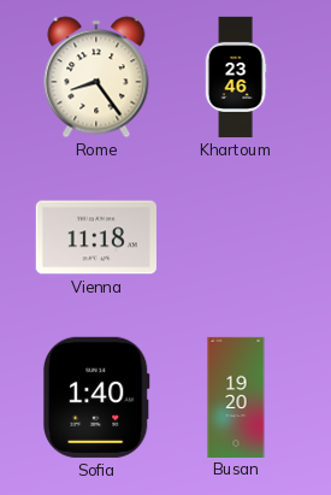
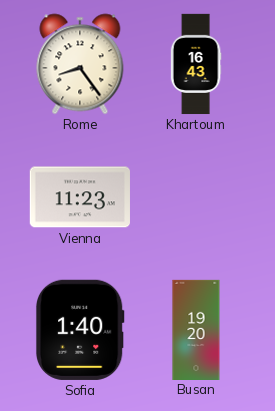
Khartoum: 23:46 -> 16:43 (196, 64)
Vienna: 11:18 -> 11:23 (80, 197)
